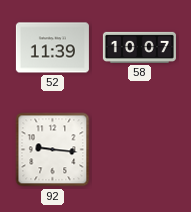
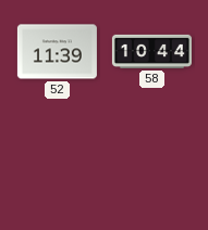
58: 10:07 -> 10:44 (151, 51)
92: 9:16 -> none (53, 150)
